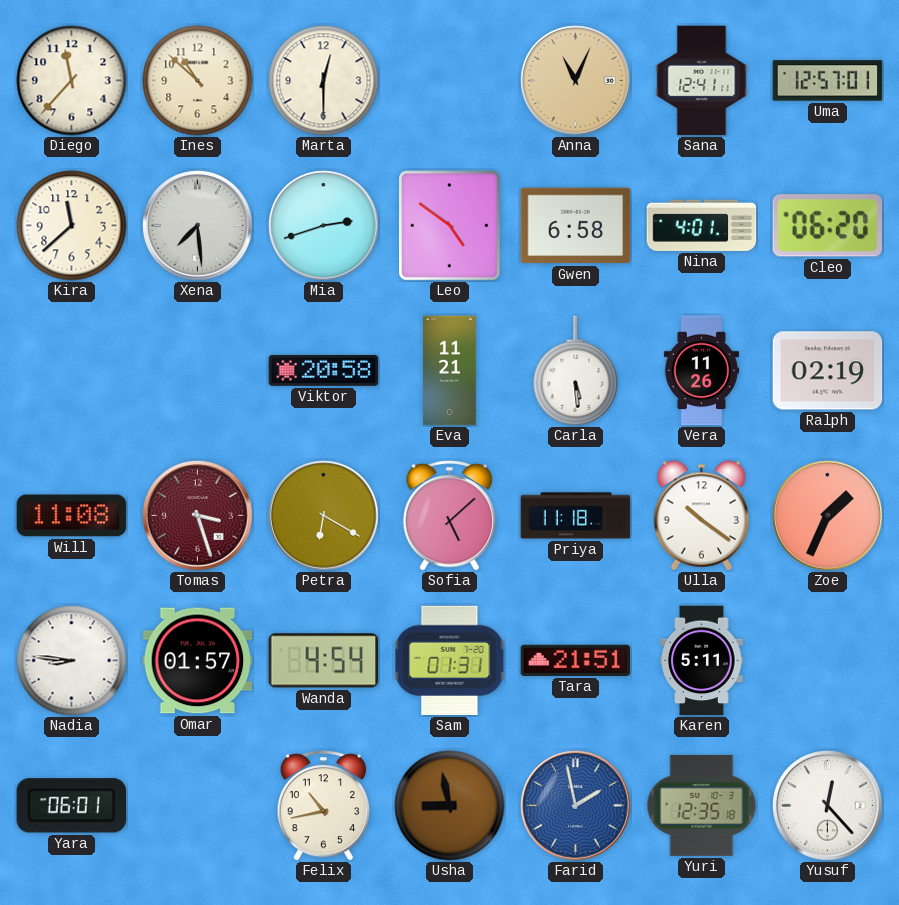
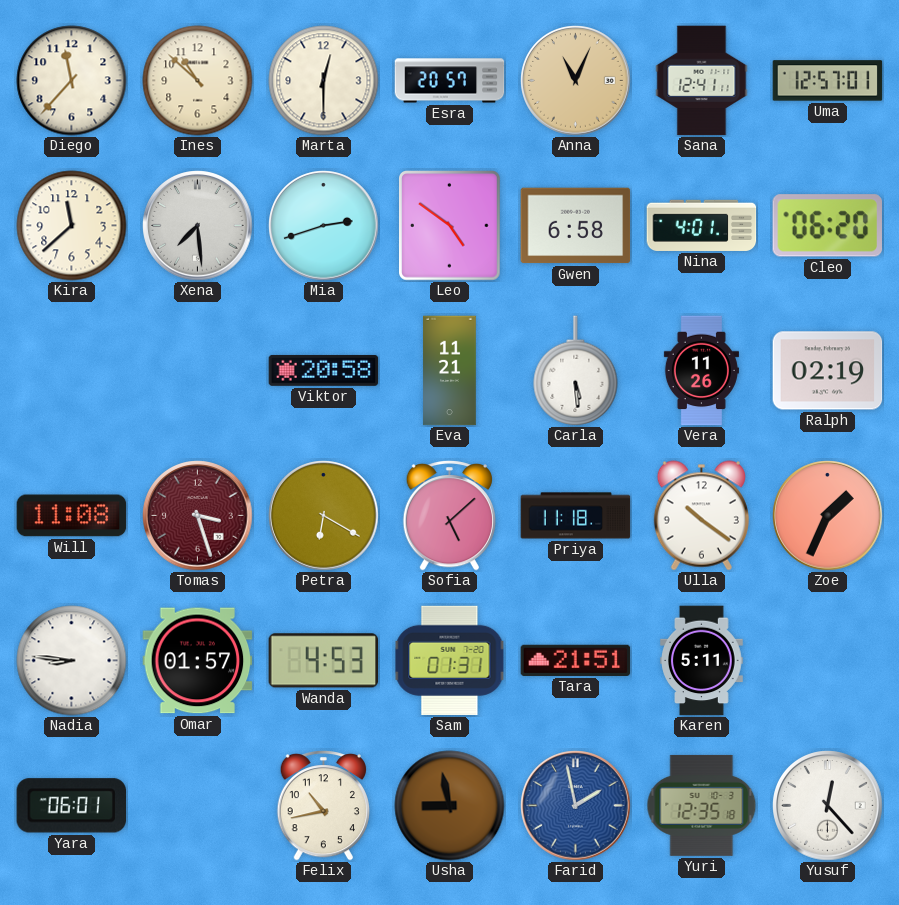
Esra: none -> 20:57 (450, 81)
Wanda: 4:54 -> 4:53 (324, 661)
